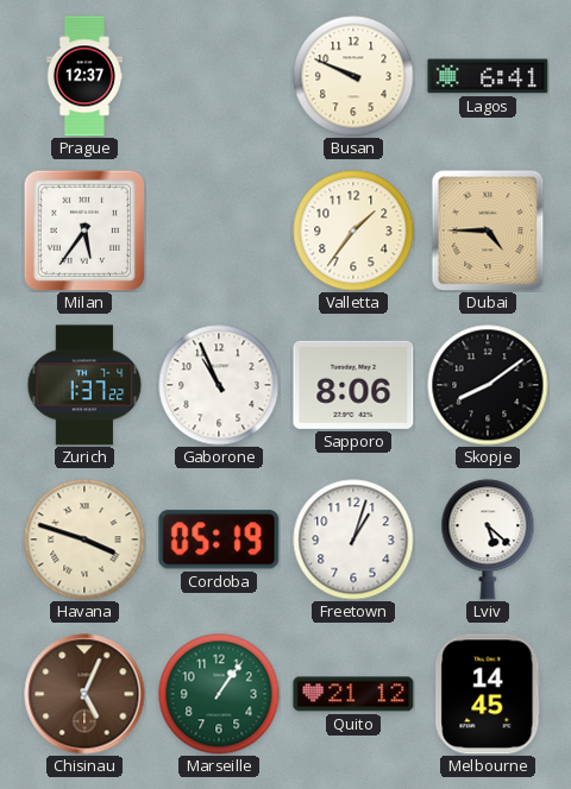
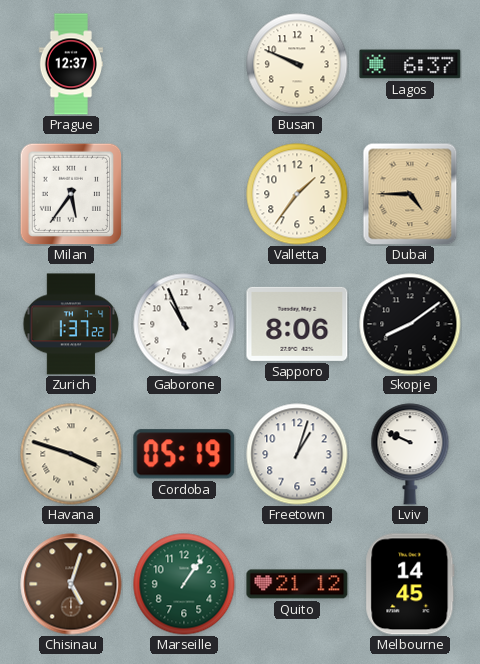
Lagos: 6:41 -> 6:37 (410, 64)
Lviv: 5:22 -> 9:49 (410, 454)
Chisinau: 5:04 -> 5:03 (71, 584)
